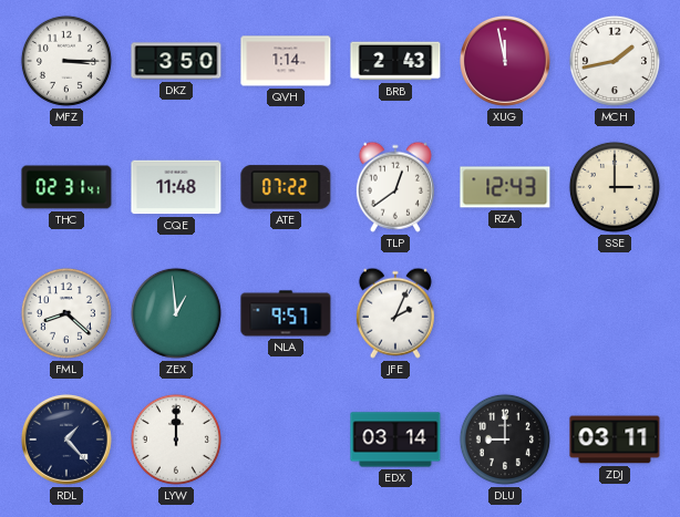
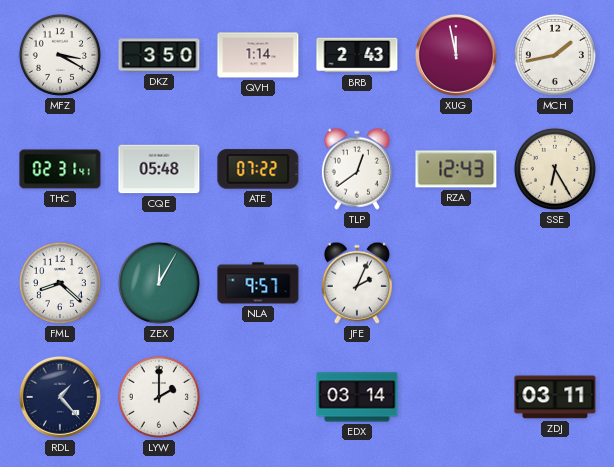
MFZ: 3:15 -> 3:20 (60, 55)
CQE: 11:48 -> 05:48 (159, 169)
SSE: 3:00 -> 6:25 (555, 169)
ZEX: 12:59 -> 12:05 (159, 283)
LYW: 12:00 -> 2:00 (159, 397)
DLU: 9:00 -> none (505, 440)
